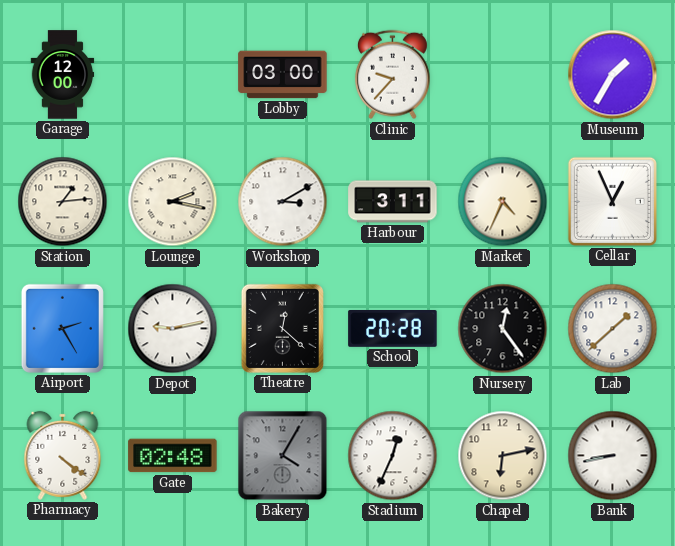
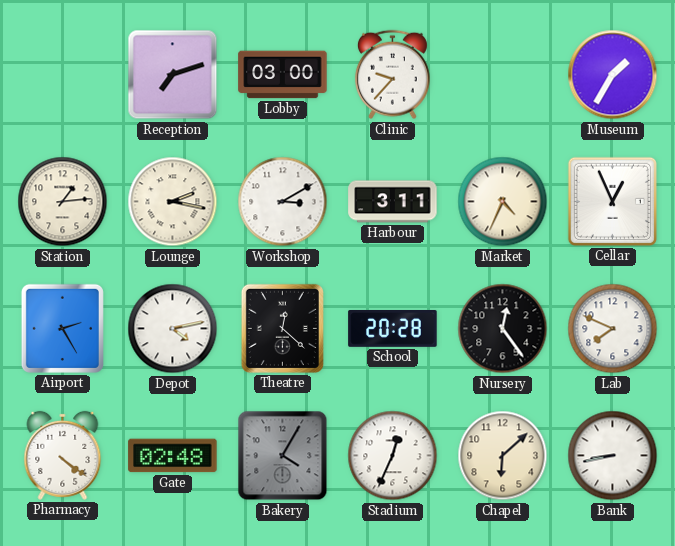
Garage: 12:00 -> none (63, 75)
Reception: none -> 7:12 (173, 75)
Depot: 9:13 -> 4:13 (173, 329)
Lab: 1:38 -> 7:49 (613, 329)
Chapel: 6:13 -> 6:08 (503, 456)
